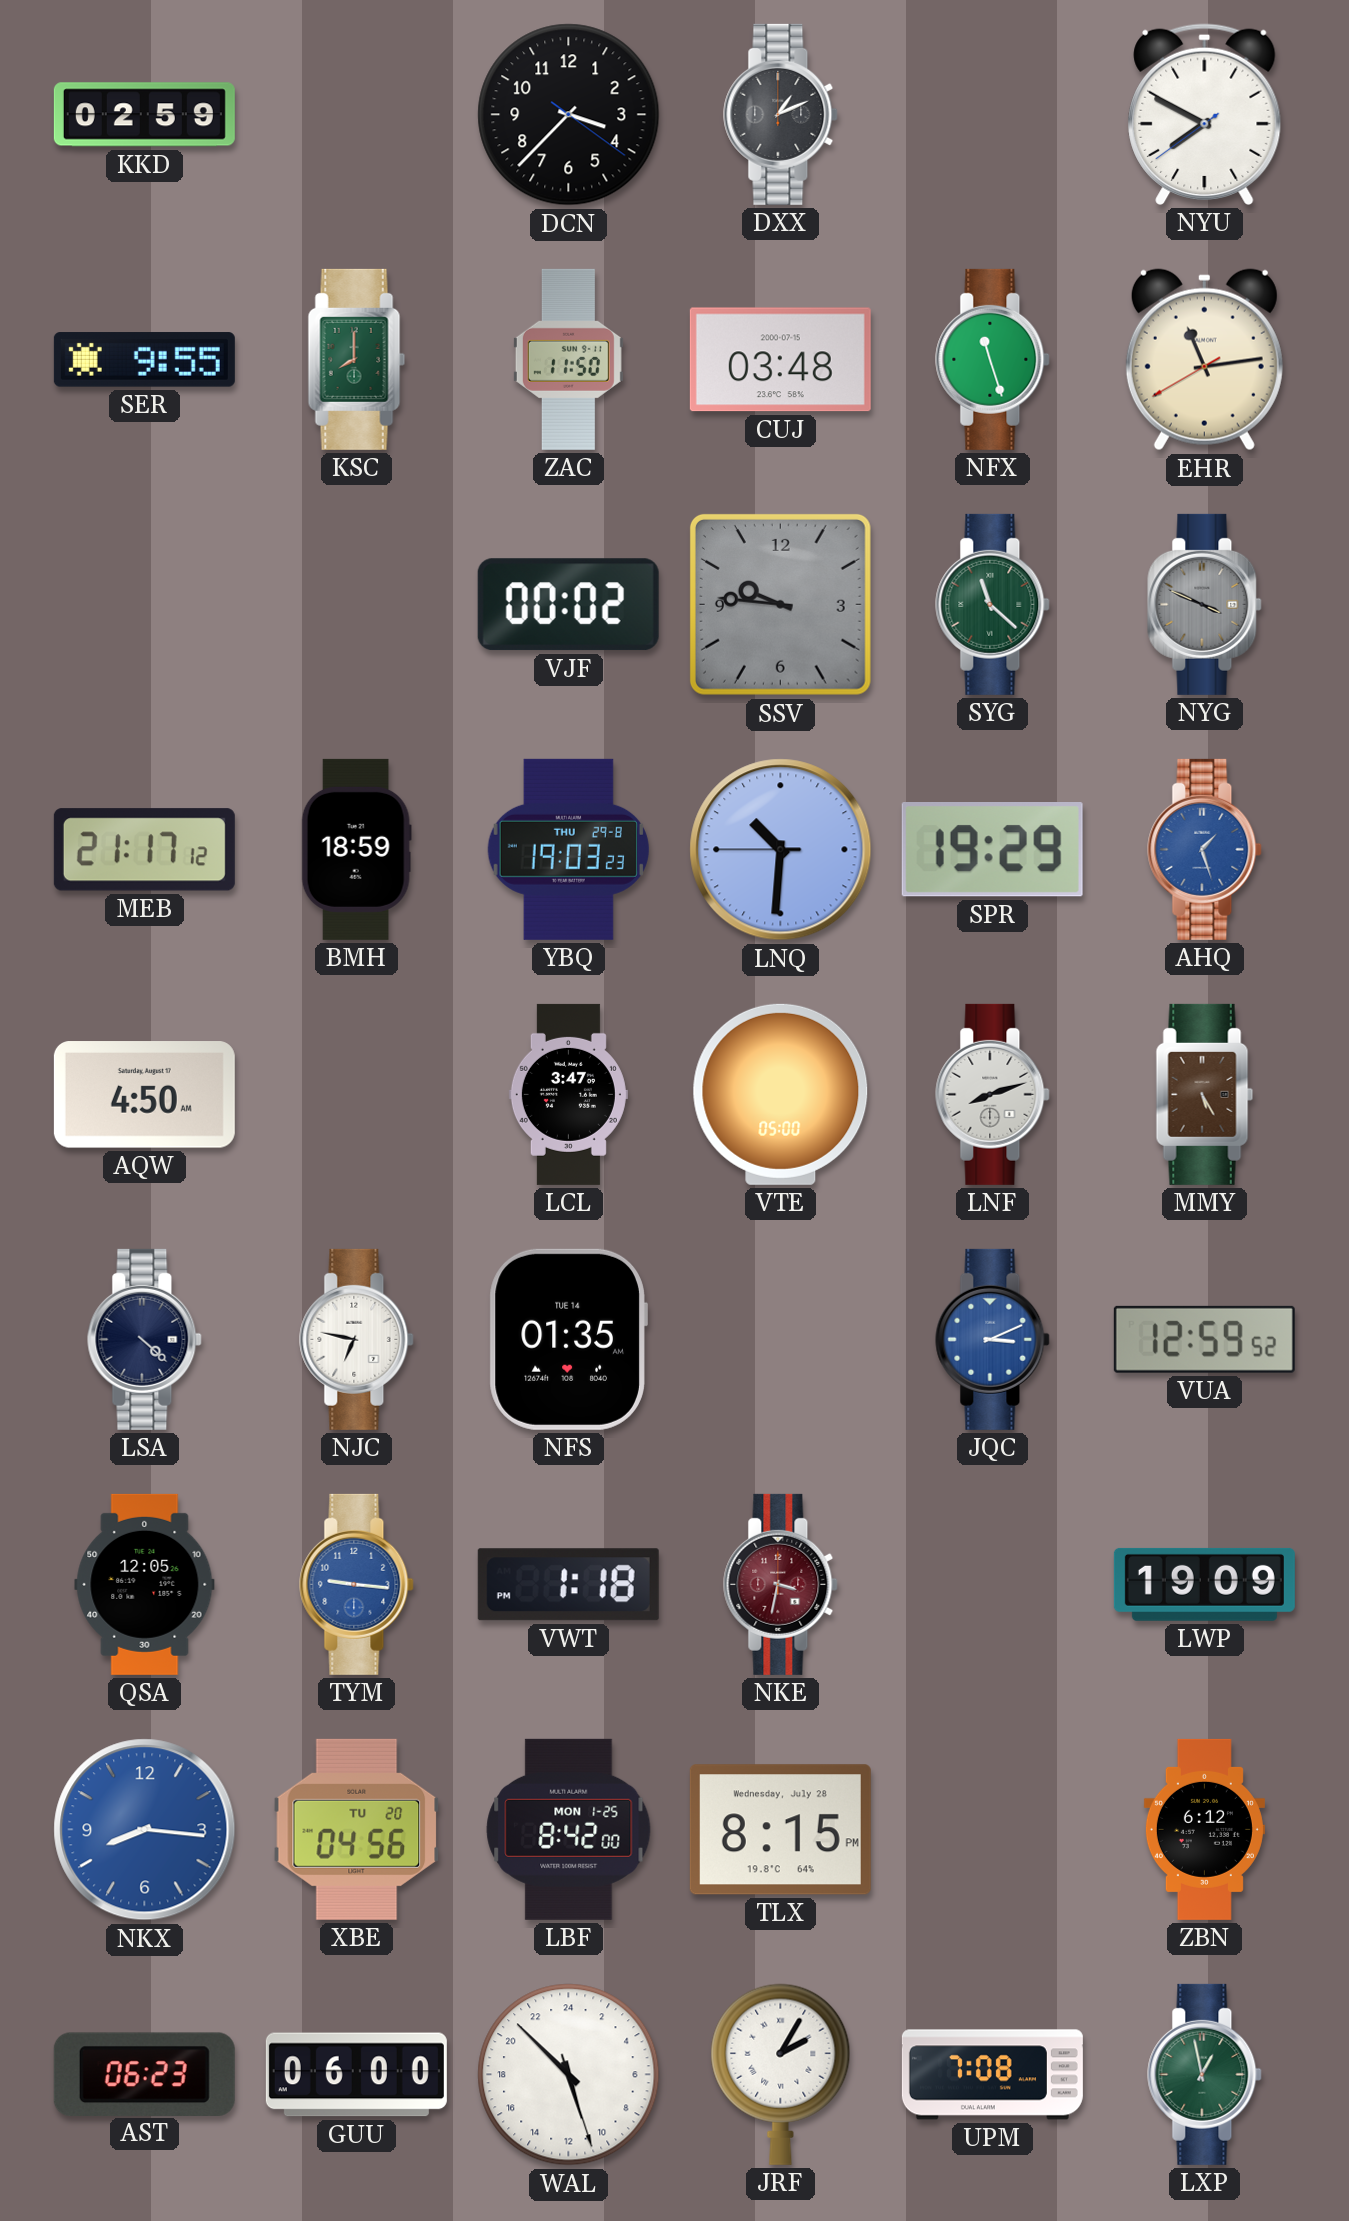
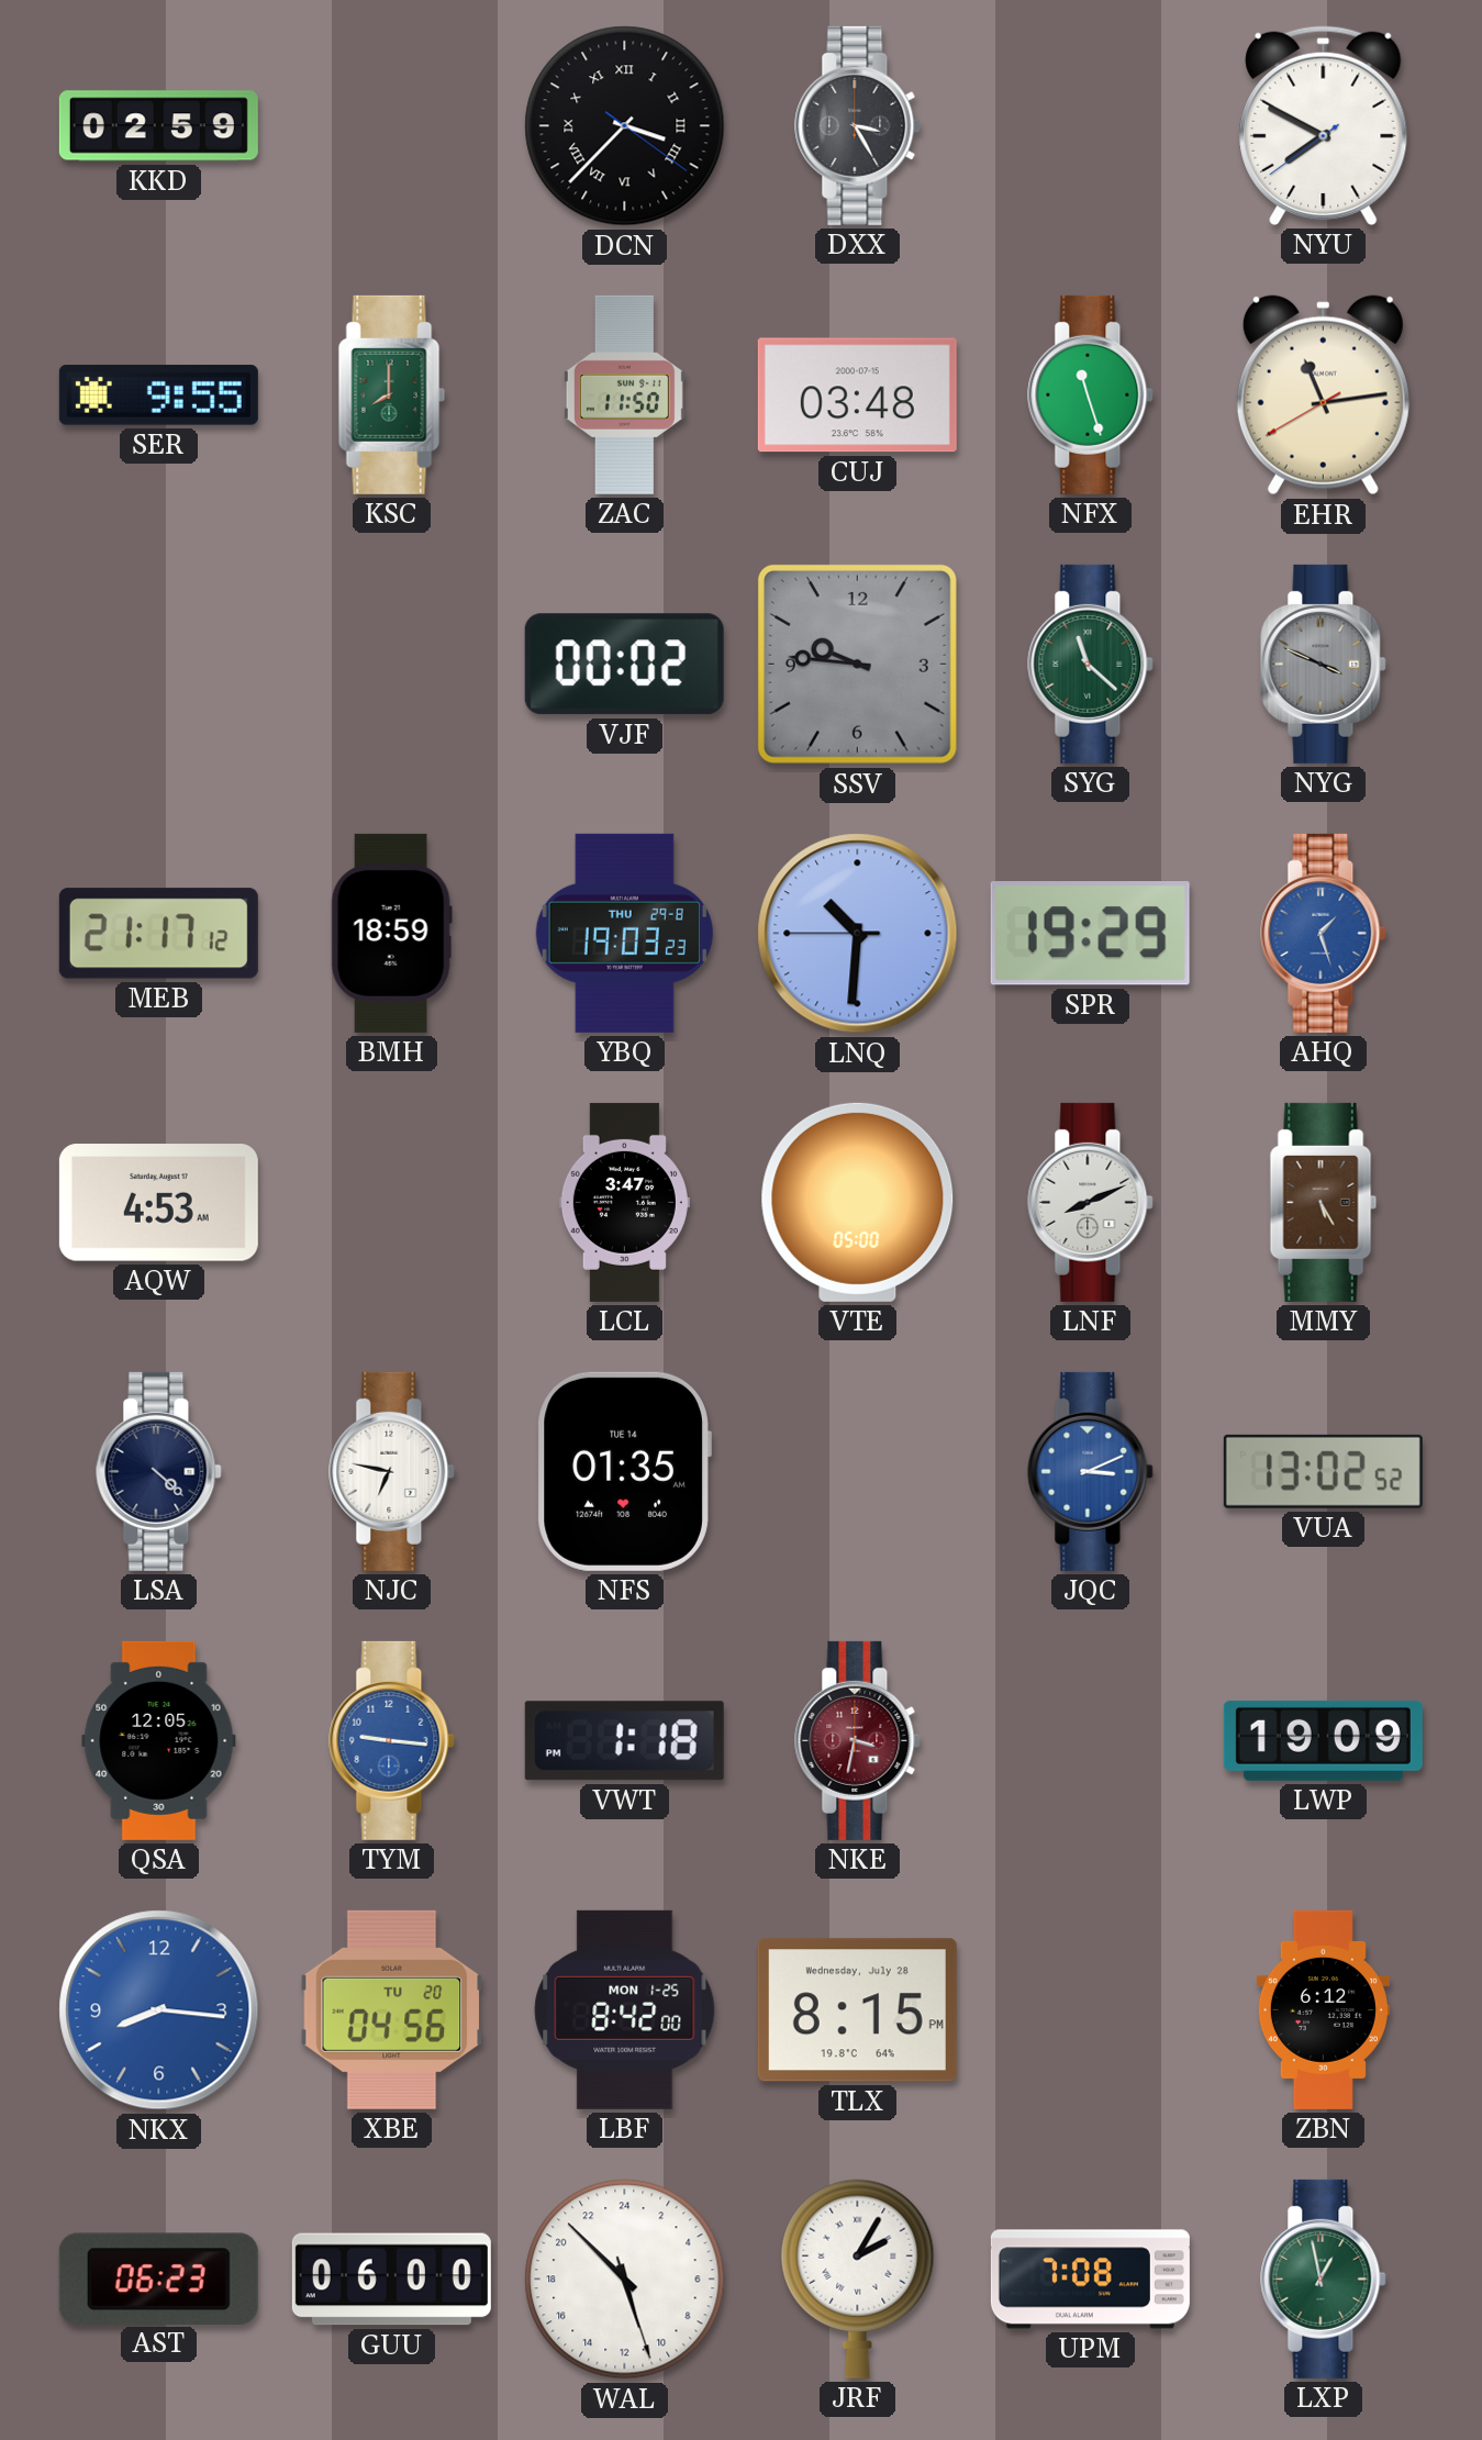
DCN numerals: Arabic -> Roman (625, 126)
DXX: 1:11 -> 3:25 (858, 125)
AQW: 4:50 -> 4:53 (158, 1203)
LNF: 8:12 -> 8:11 (1091, 1202)
VUA: 12:59 -> 13:02 (1323, 1471)
